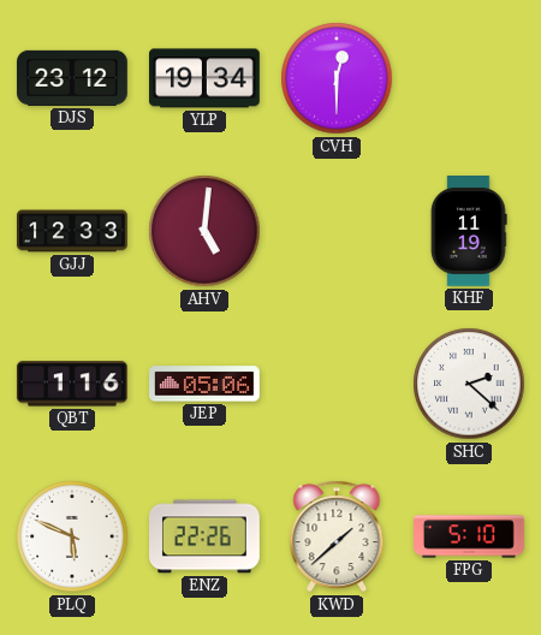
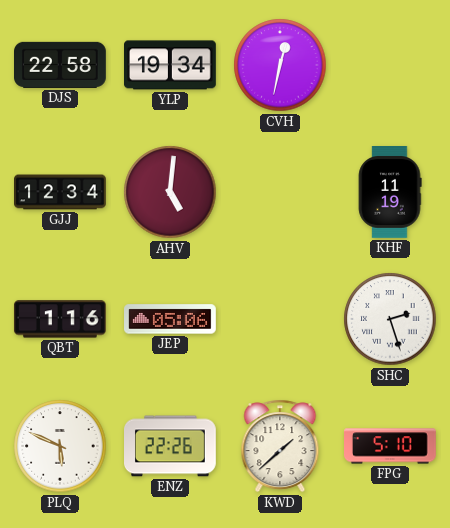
DJS: 23:12 -> 22:58 (61, 65)
CVH: 12:30 -> 12:32 (280, 65)
GJJ: 12:33 -> 12:34 (61, 192)
SHC: 2:22 -> 2:27 (390, 319)
